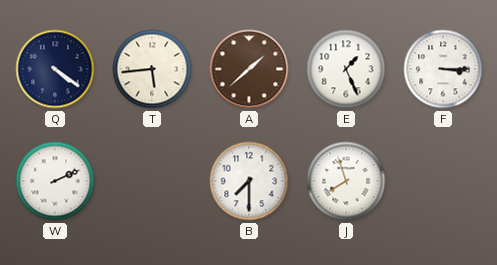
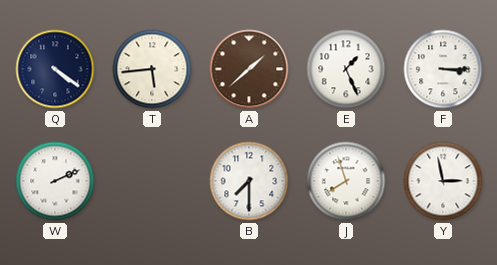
Y: none -> 2:58 (443, 181)
